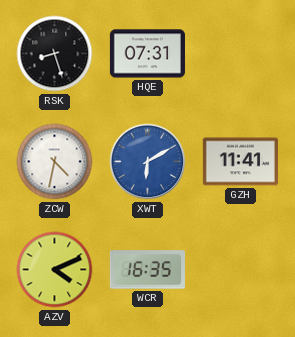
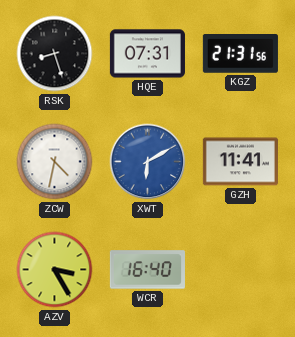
KGZ: none -> 21:31 (240, 54)
AZV: 4:11 -> 3:25 (55, 270)
WCR: 16:35 -> 16:40 (147, 270)
